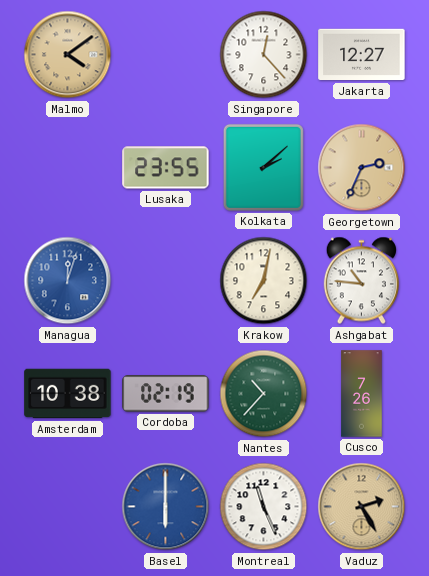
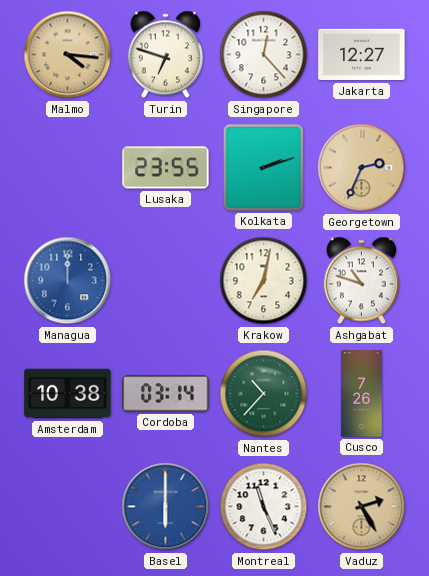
Malmo: 4:09 -> 4:16 (68, 55)
Turin: none -> 6:48 (165, 55)
Kolkata: 2:08 -> 2:12 (263, 167)
Managua: 12:03 -> 12:00 (68, 281)
Ashgabat: 10:46 -> 10:48 (361, 281)
Cordoba: 02:19 -> 03:14 (166, 394)
